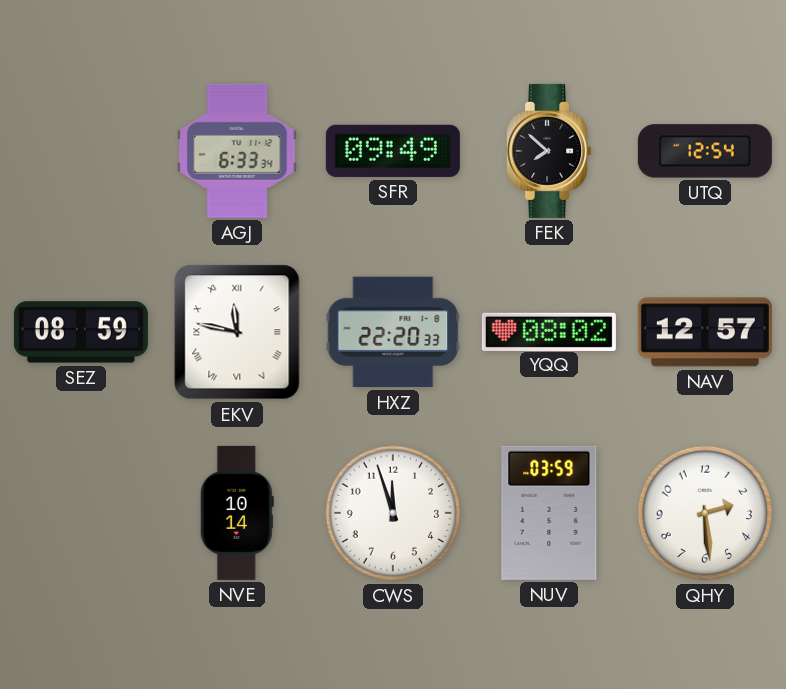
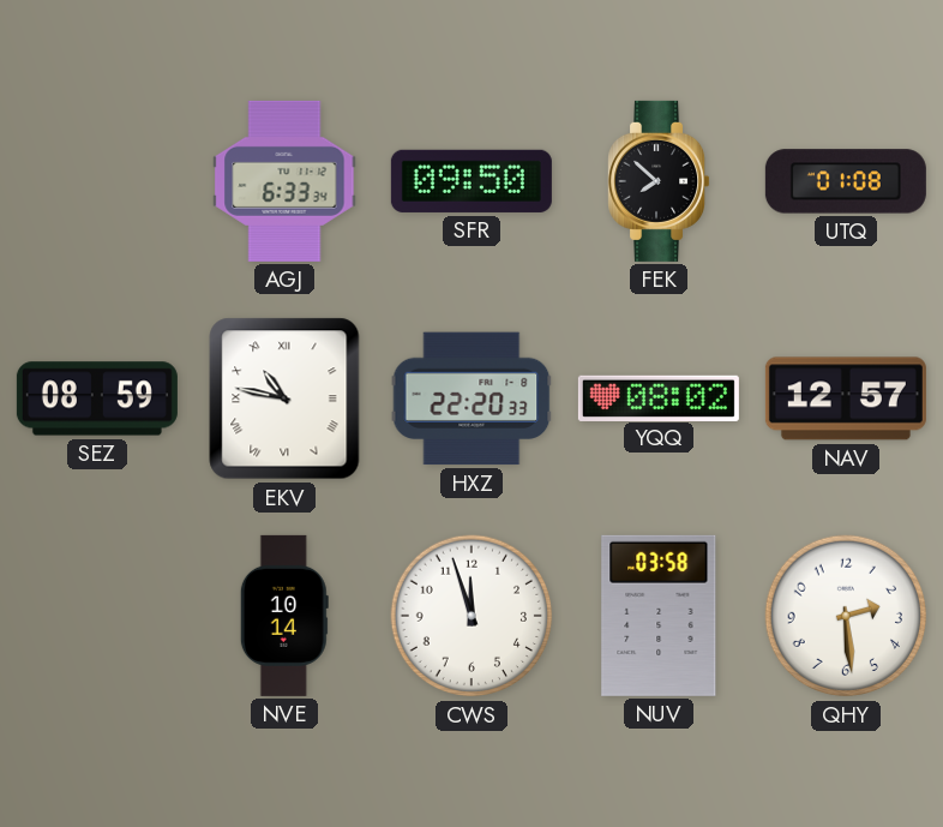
SFR: 09:49 -> 09:50 (472, 181)
UTQ: 12:54 -> 01:08 (846, 181)
EKV: 11:47 -> 10:47 (284, 398)
NUV: 03:59 -> 03:58 (659, 616)
